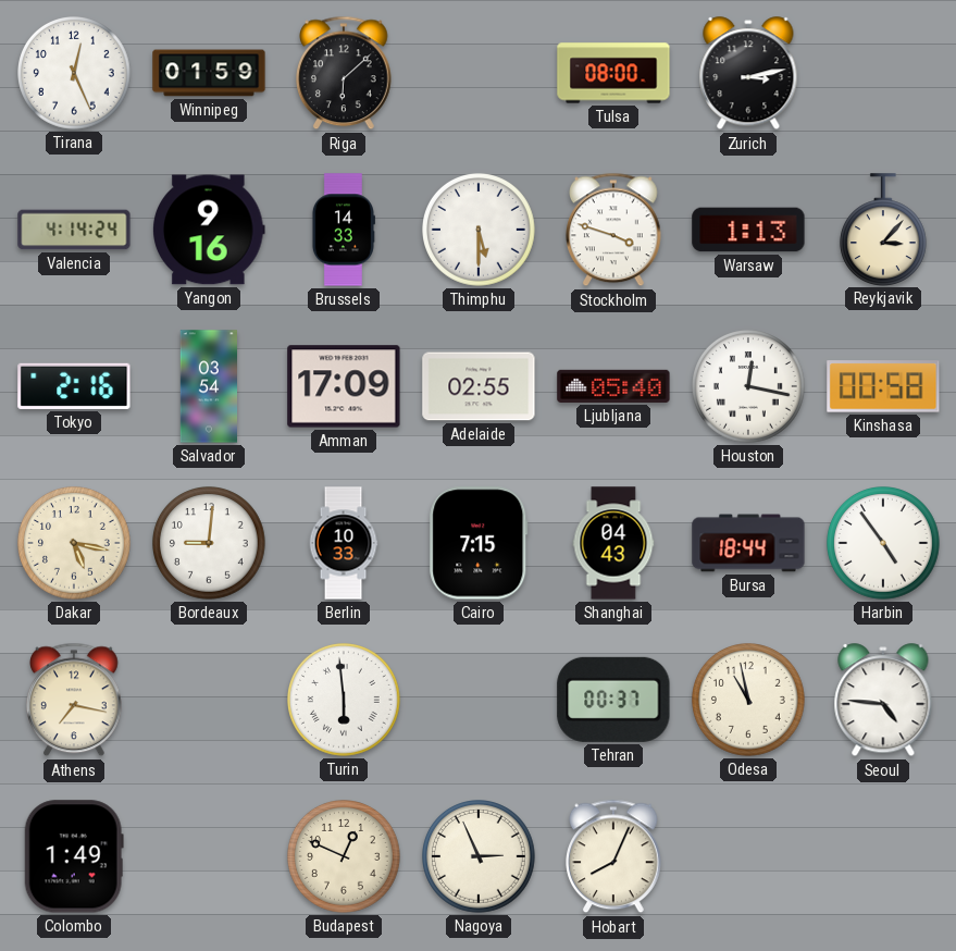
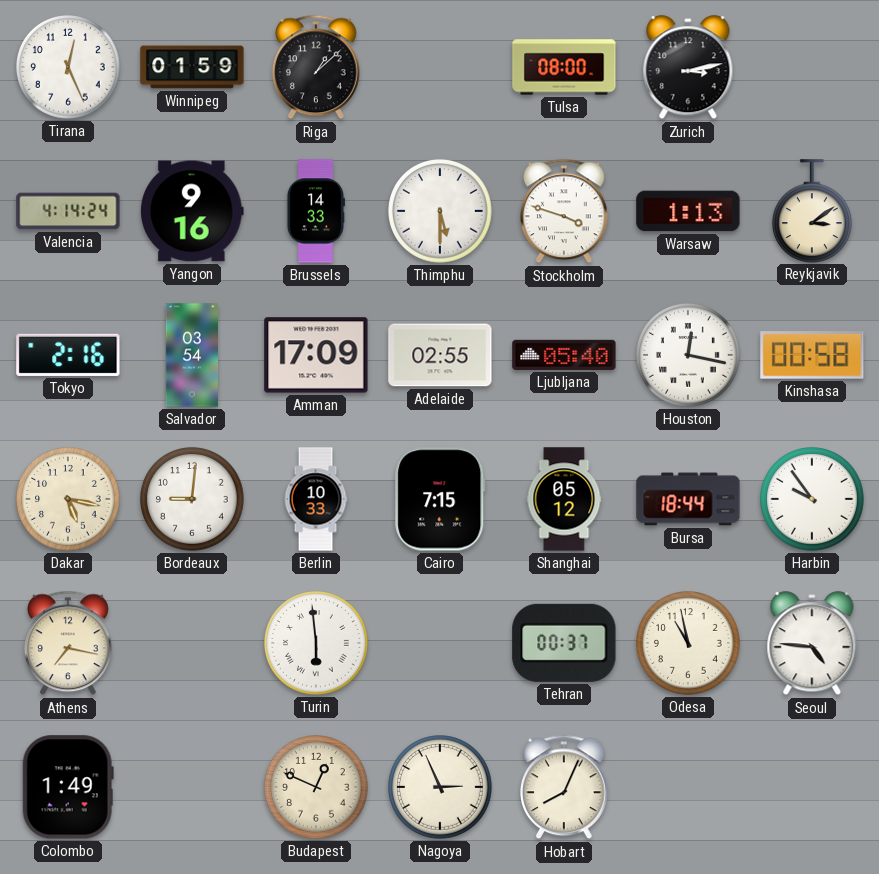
Riga: 6:08 -> 1:08 (317, 67)
Reykjavik: 3:07 -> 3:09 (812, 211)
Shanghai: 04:43 -> 05:12 (564, 499)
Harbin: 4:54 -> 9:54 (813, 500)
